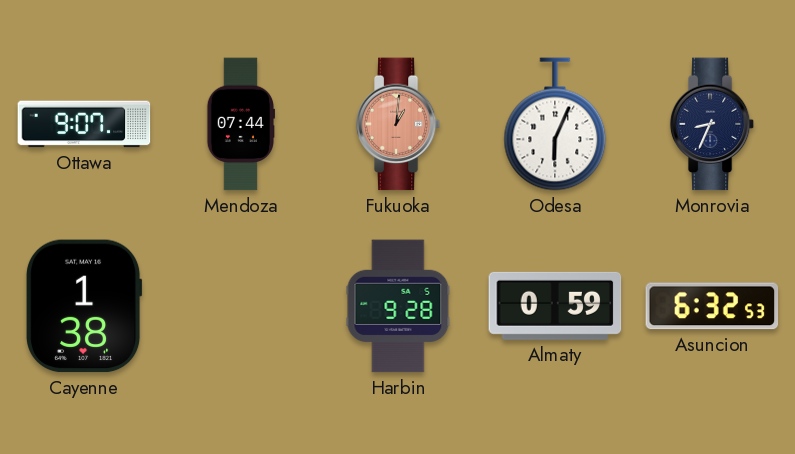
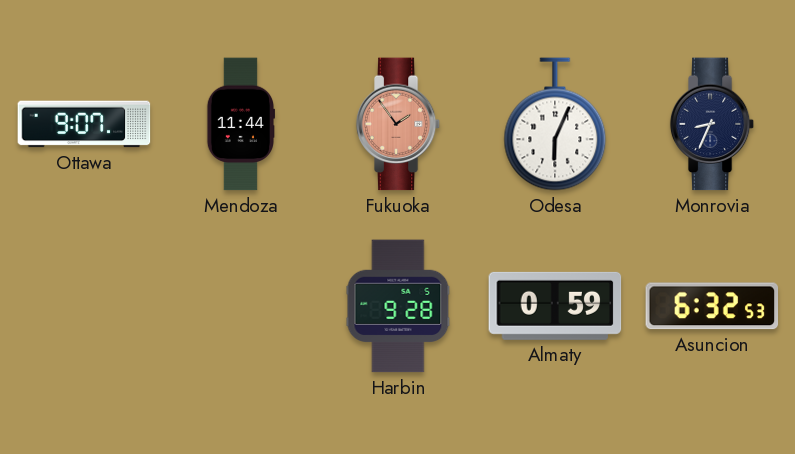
Mendoza: 07:44 -> 11:44 (240, 124)
Fukuoka: 1:01 -> 1:54 (398, 124)
Cayenne: 1:38 -> none (84, 306)
